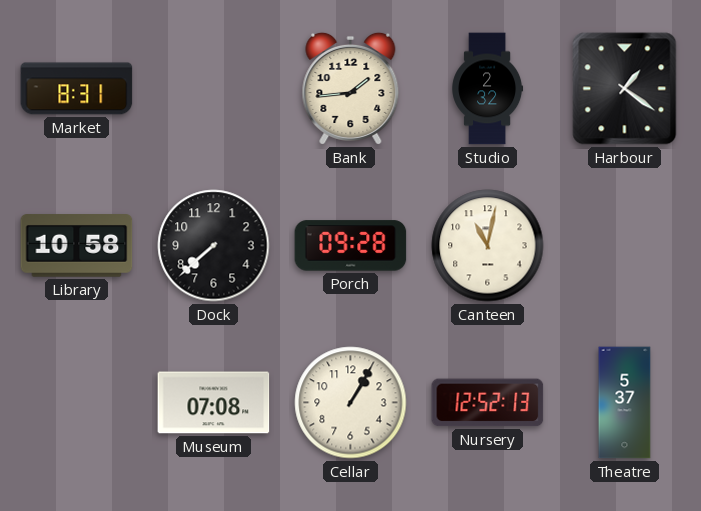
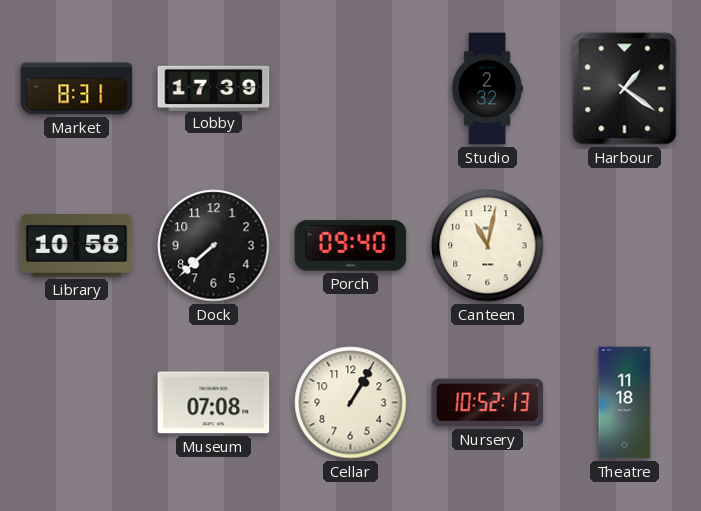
Lobby: none -> 17:39 (214, 88)
Bank: 1:44 -> none (351, 88)
Porch: 09:28 -> 09:40 (351, 246)
Nursery: 12:52 -> 10:52 (488, 403)
Theatre: 5:37 -> 11:18 (625, 403)
